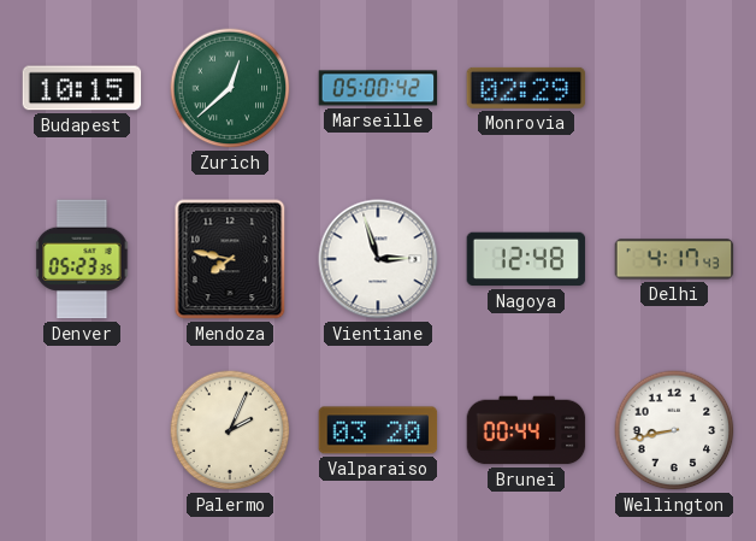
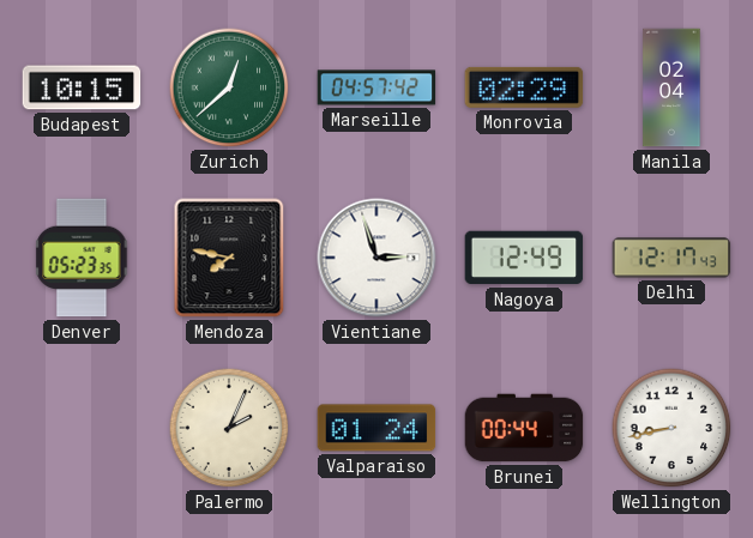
Marseille: 05:00 -> 04:57 (376, 87)
Manila: none -> 02:04 (671, 87)
Nagoya: 12:48 -> 12:49 (524, 258)
Delhi: 4:17 -> 12:17 (671, 258)
Valparaiso: 03:20 -> 01:24 (376, 428)
